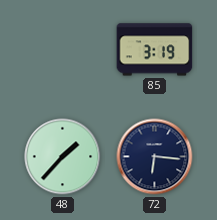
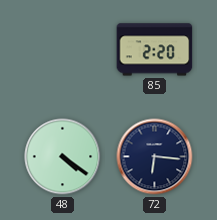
85: 3:19 -> 2:20 (155, 50)
48: 1:37 -> 4:21 (63, 157)
